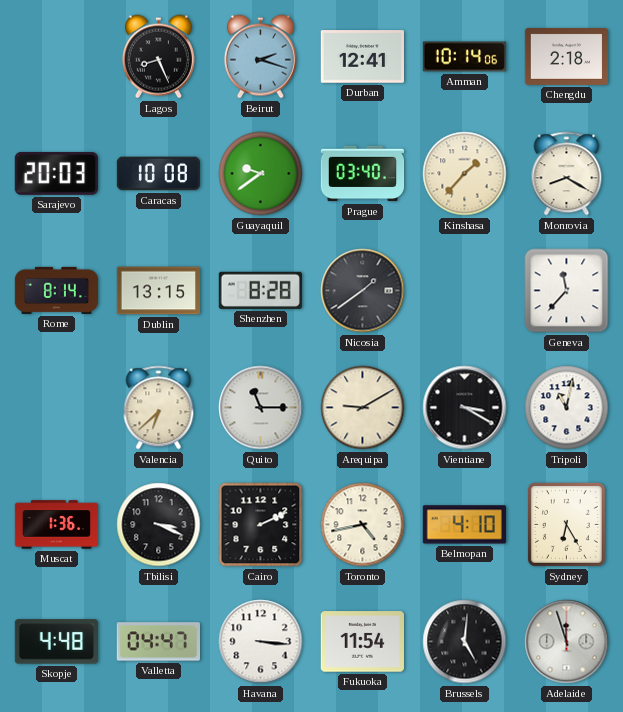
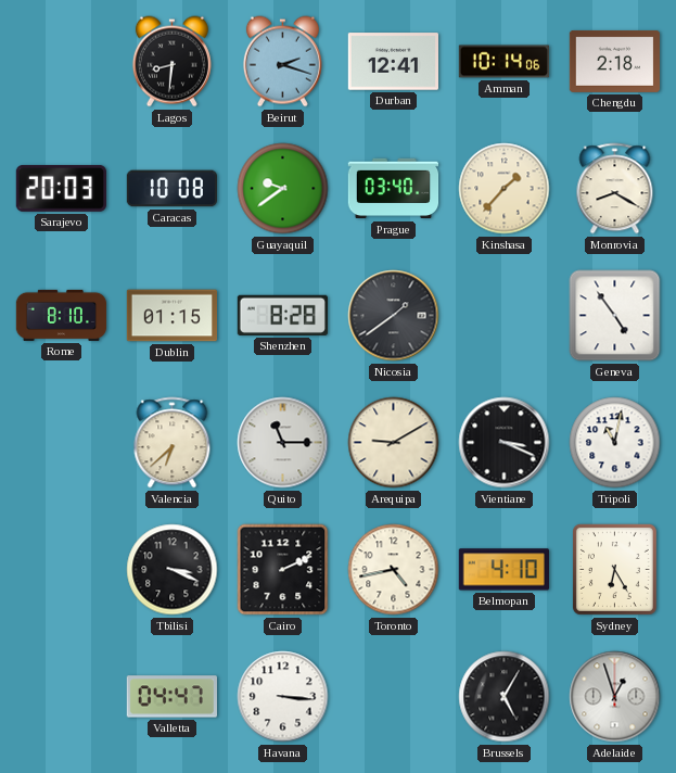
Lagos: 8:26 -> 8:31 (171, 62)
Rome: 8:14 -> 8:10 (62, 315)
Dublin: 13:15 -> 01:15 (173, 316)
Geneva: 11:37 -> 4:54 (615, 316)
Vientiane: 3:20 -> 3:19 (505, 443)
Muscat: 1:36 -> none (57, 525)
Skopje: 4:48 -> none (56, 642)
Fukuoka: 11:54 -> none (362, 642)
Brussels: 5:01 -> 5:05 (505, 697)
Adelaide: 11:57 -> 12:57 (615, 697)
